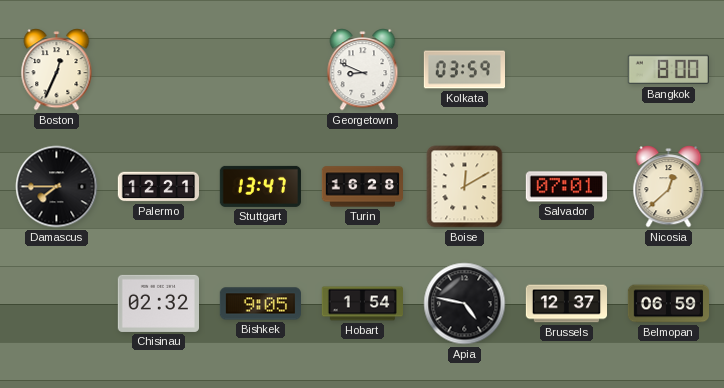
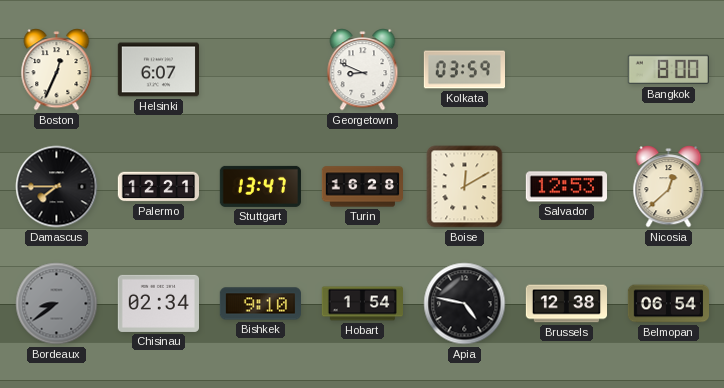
Helsinki: none -> 6:07 (158, 70)
Salvador: 07:01 -> 12:53 (566, 187)
Bordeaux: none -> 8:39 (57, 304)
Chisinau: 02:32 -> 02:34 (158, 303)
Bishkek: 9:05 -> 9:10 (260, 304)
Brussels: 12:37 -> 12:38 (566, 304)
Belmopan: 06:59 -> 06:54 (669, 304)
